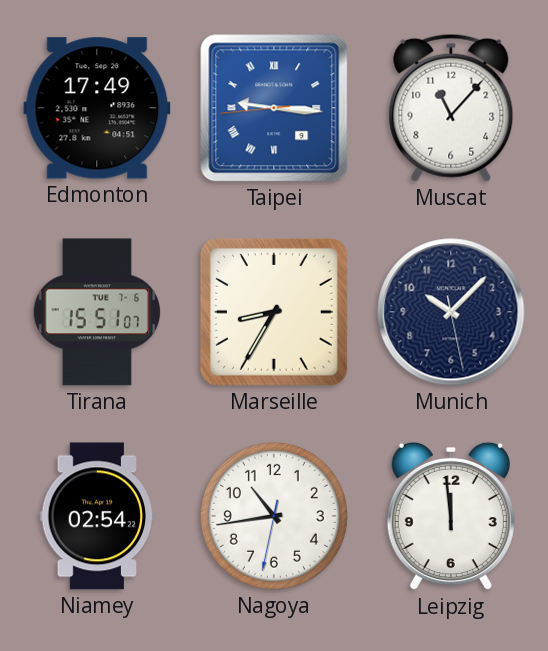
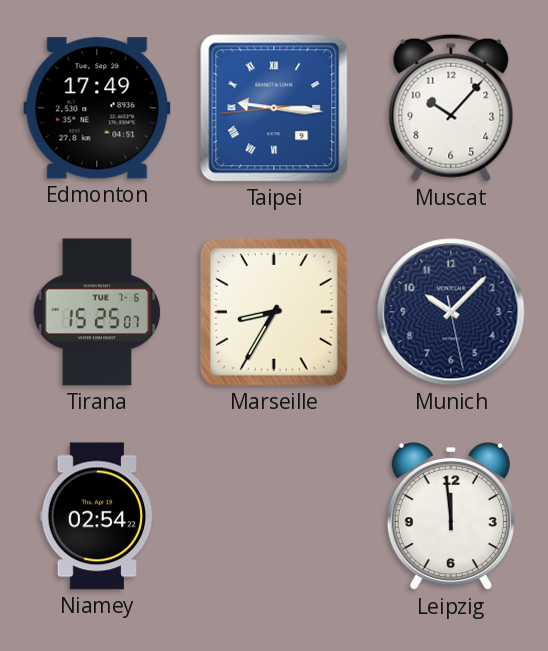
Muscat: 11:07 -> 10:07 (451, 108)
Tirana: 15:51 -> 15:25 (97, 312)
Nagoya: 10:43 -> none (274, 516)
